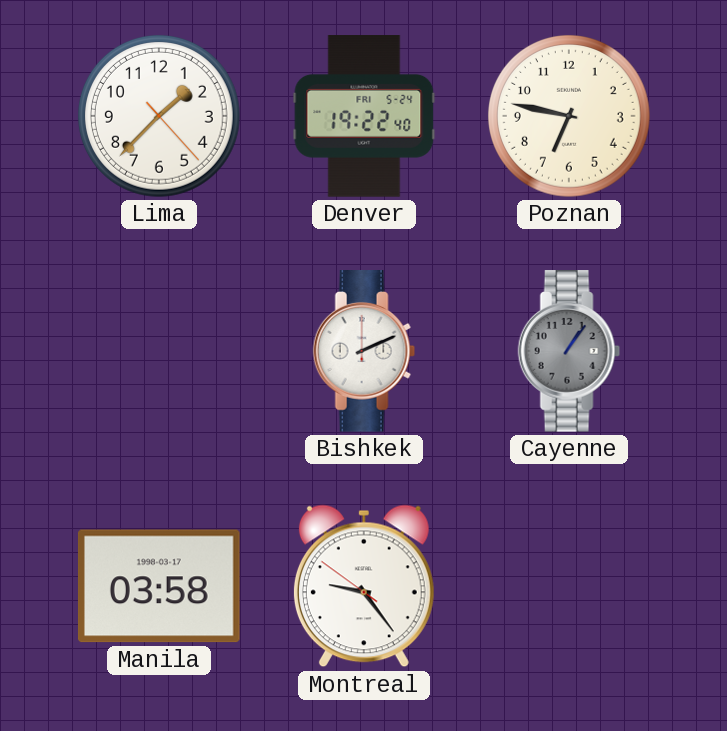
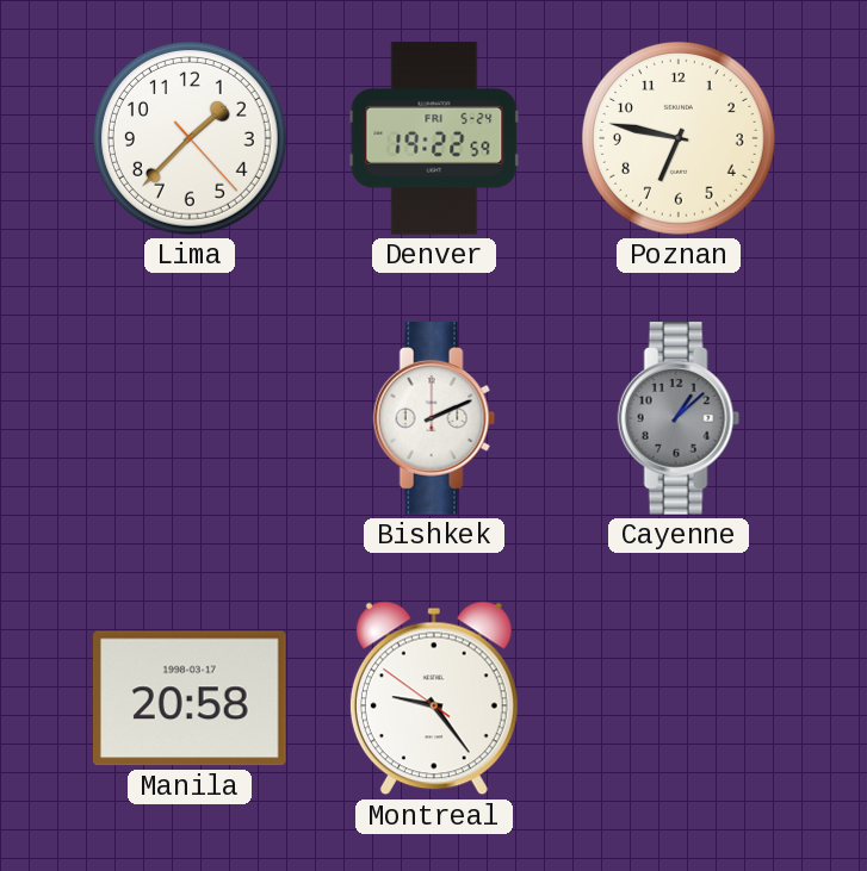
Denver: 19:22:40 -> 19:22:59 (434, 138)
Cayenne: 1:06 -> 1:08 (679, 418)
Manila: 03:58 -> 20:58 (190, 698)
